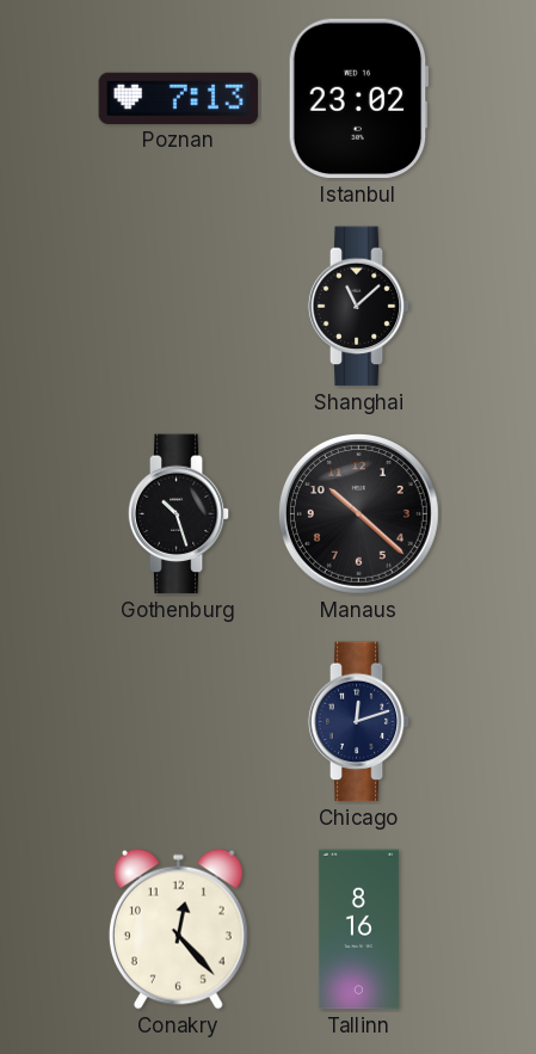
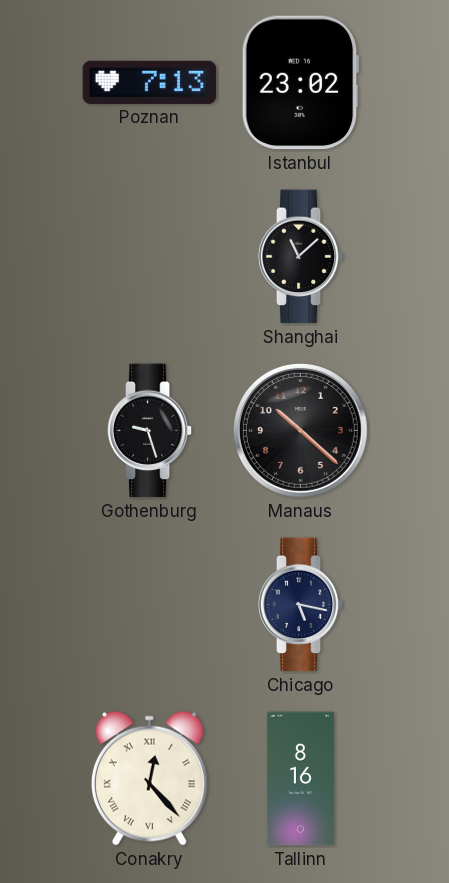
Gothenburg: 10:27 -> 9:27 (150, 431)
Chicago: 12:12 -> 5:17 (301, 605)
Conakry numerals: Arabic -> Roman (149, 778)
